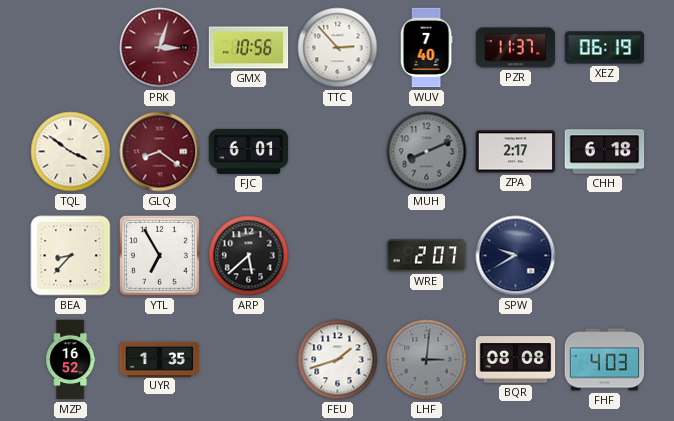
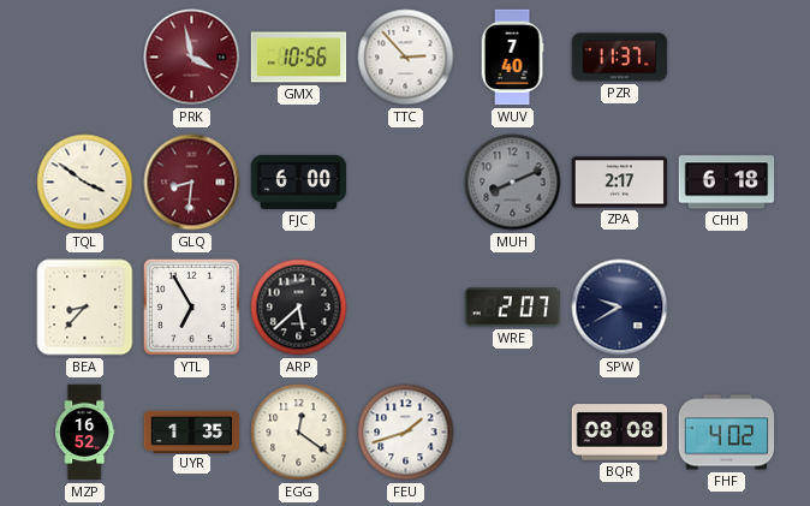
PRK: 3:03 -> 3:58 (192, 58)
XEZ: 06:19 -> none (605, 48)
GLQ: 8:21 -> 8:31 (192, 183)
FJC: 6:01 -> 6:00 (299, 181)
EGG: none -> 12:21 (299, 433)
LHF: 3:01 -> none (427, 360)
FHF: 4:03 -> 4:02 (727, 433)
